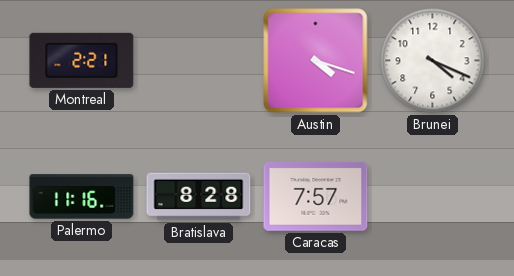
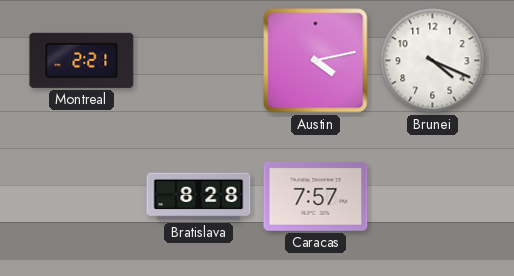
Austin: 4:18 -> 4:13 (316, 61)
Palermo: 11:16 -> none (82, 197)
